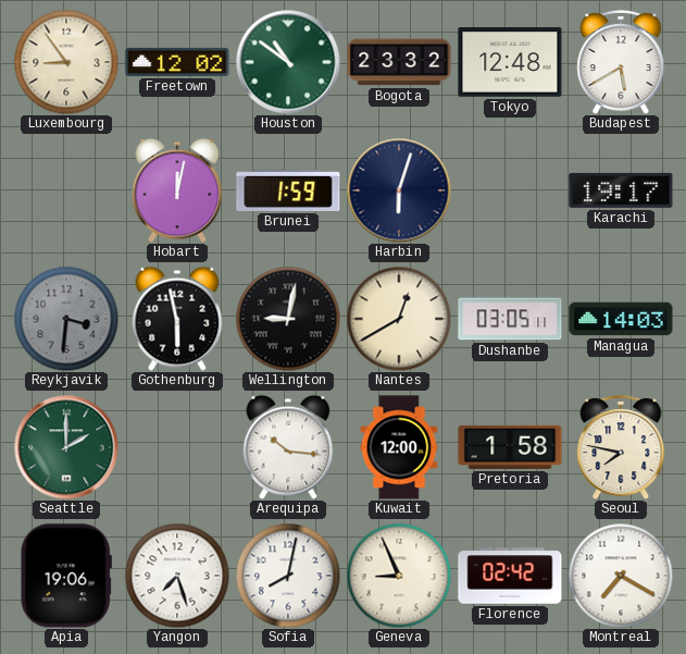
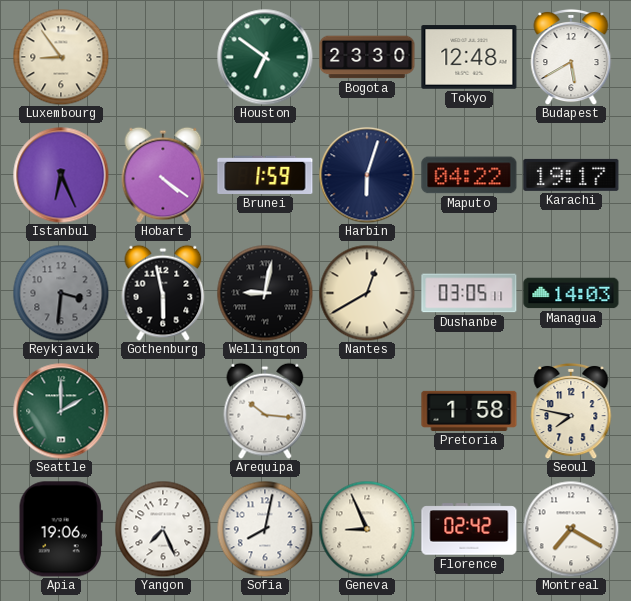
Freetown: 12:02 -> none (177, 62)
Houston: 10:51 -> 6:51 (265, 57)
Bogota: 23:32 -> 23:30 (367, 57)
Istanbul: none -> 6:26 (61, 175)
Hobart: 12:02 -> 4:21 (163, 175)
Maputo: none -> 04:22 (469, 175)
Kuwait: 12:00 -> none (399, 447)
Yangon: 7:27 -> 7:26 (163, 529)
